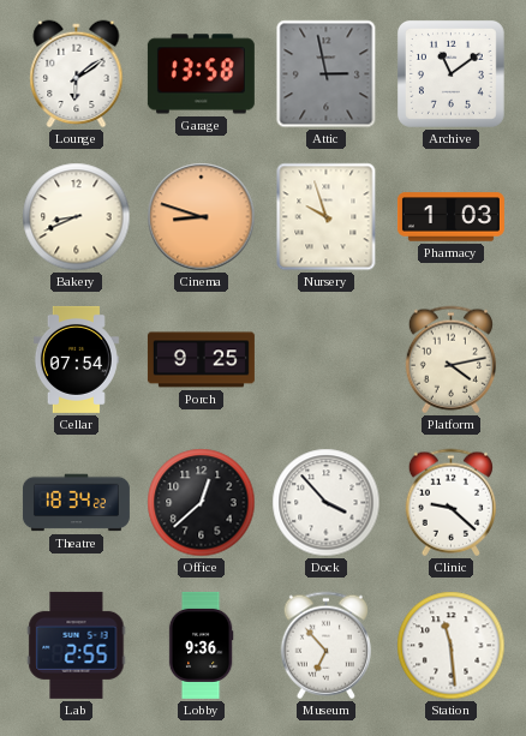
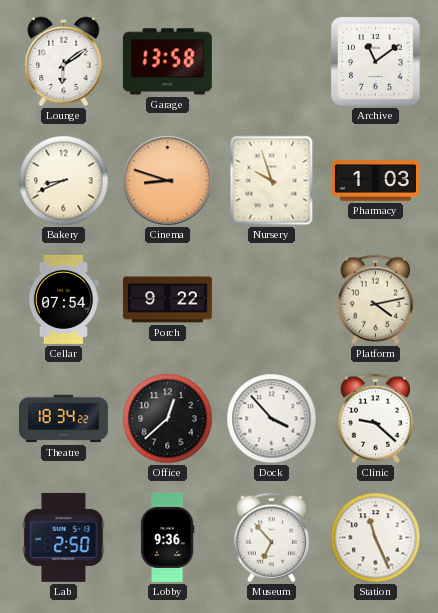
Attic: 2:58 -> none (327, 74)
Porch: 9:25 -> 9:22 (167, 300)
Lab: 2:55 -> 2:50 (64, 537)
Station: 11:29 -> 11:26 (376, 538)
